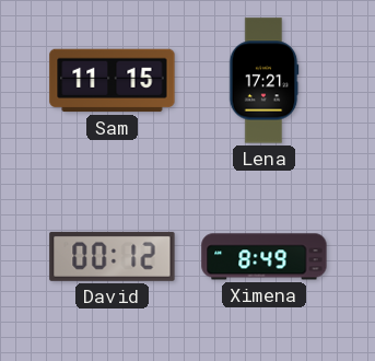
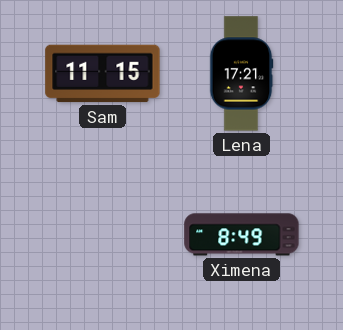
David: 00:12 -> none (113, 256)
